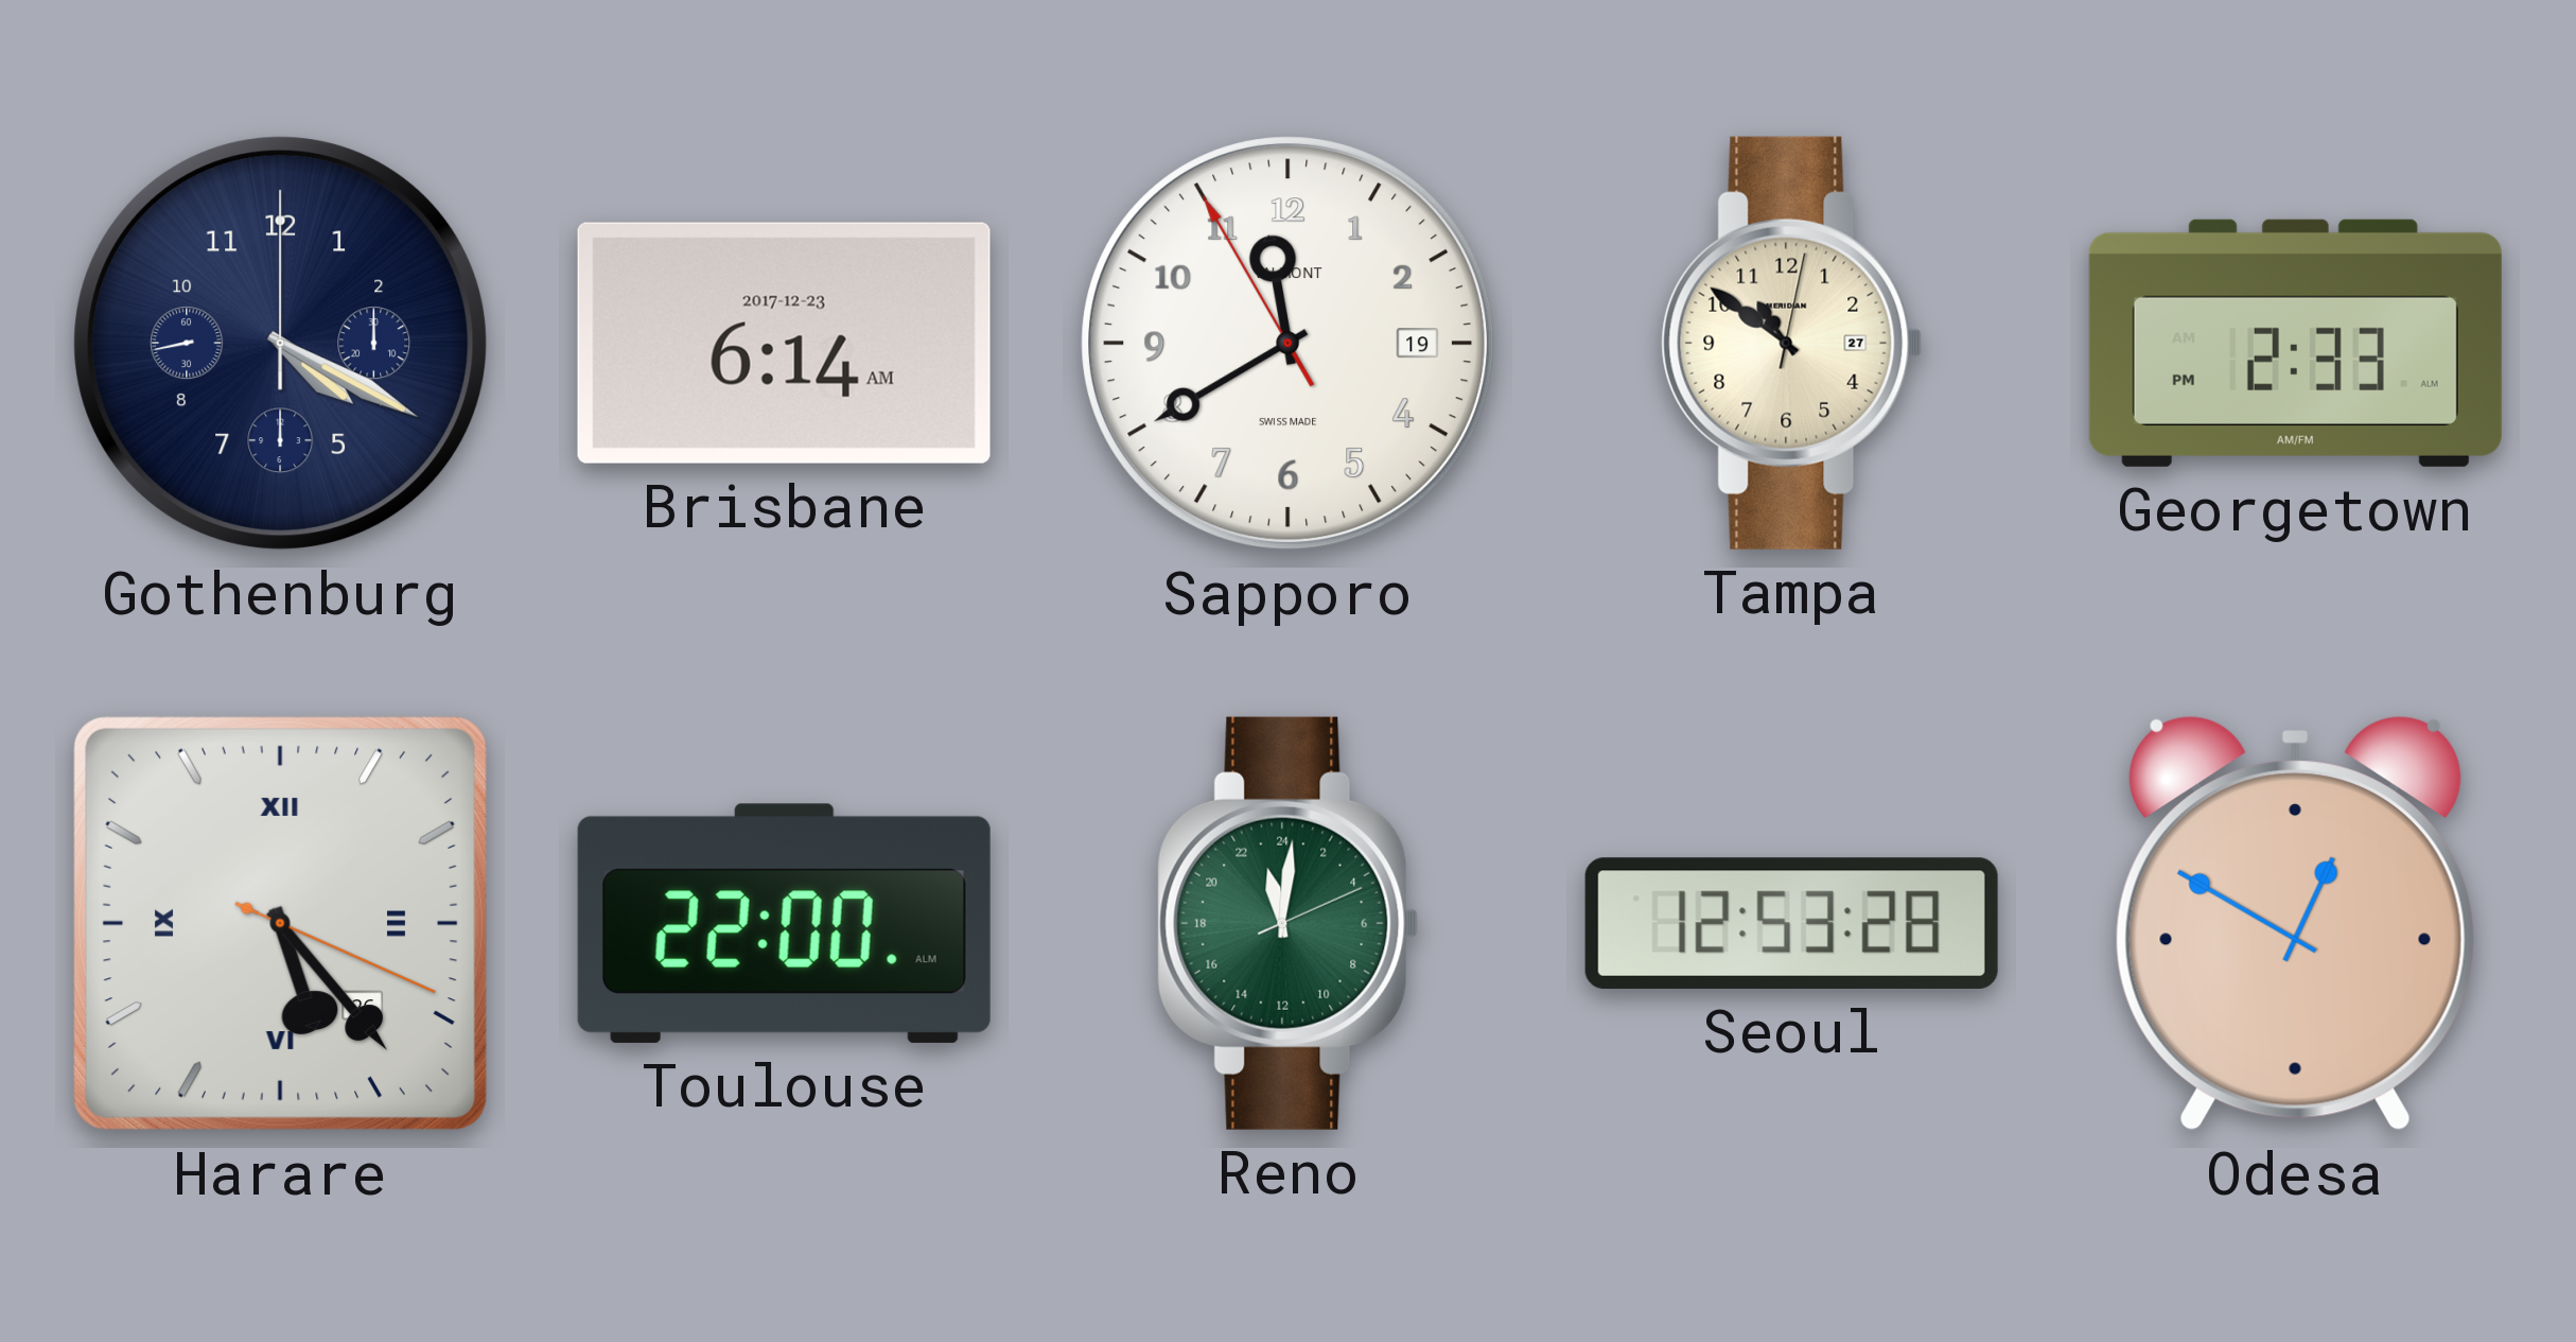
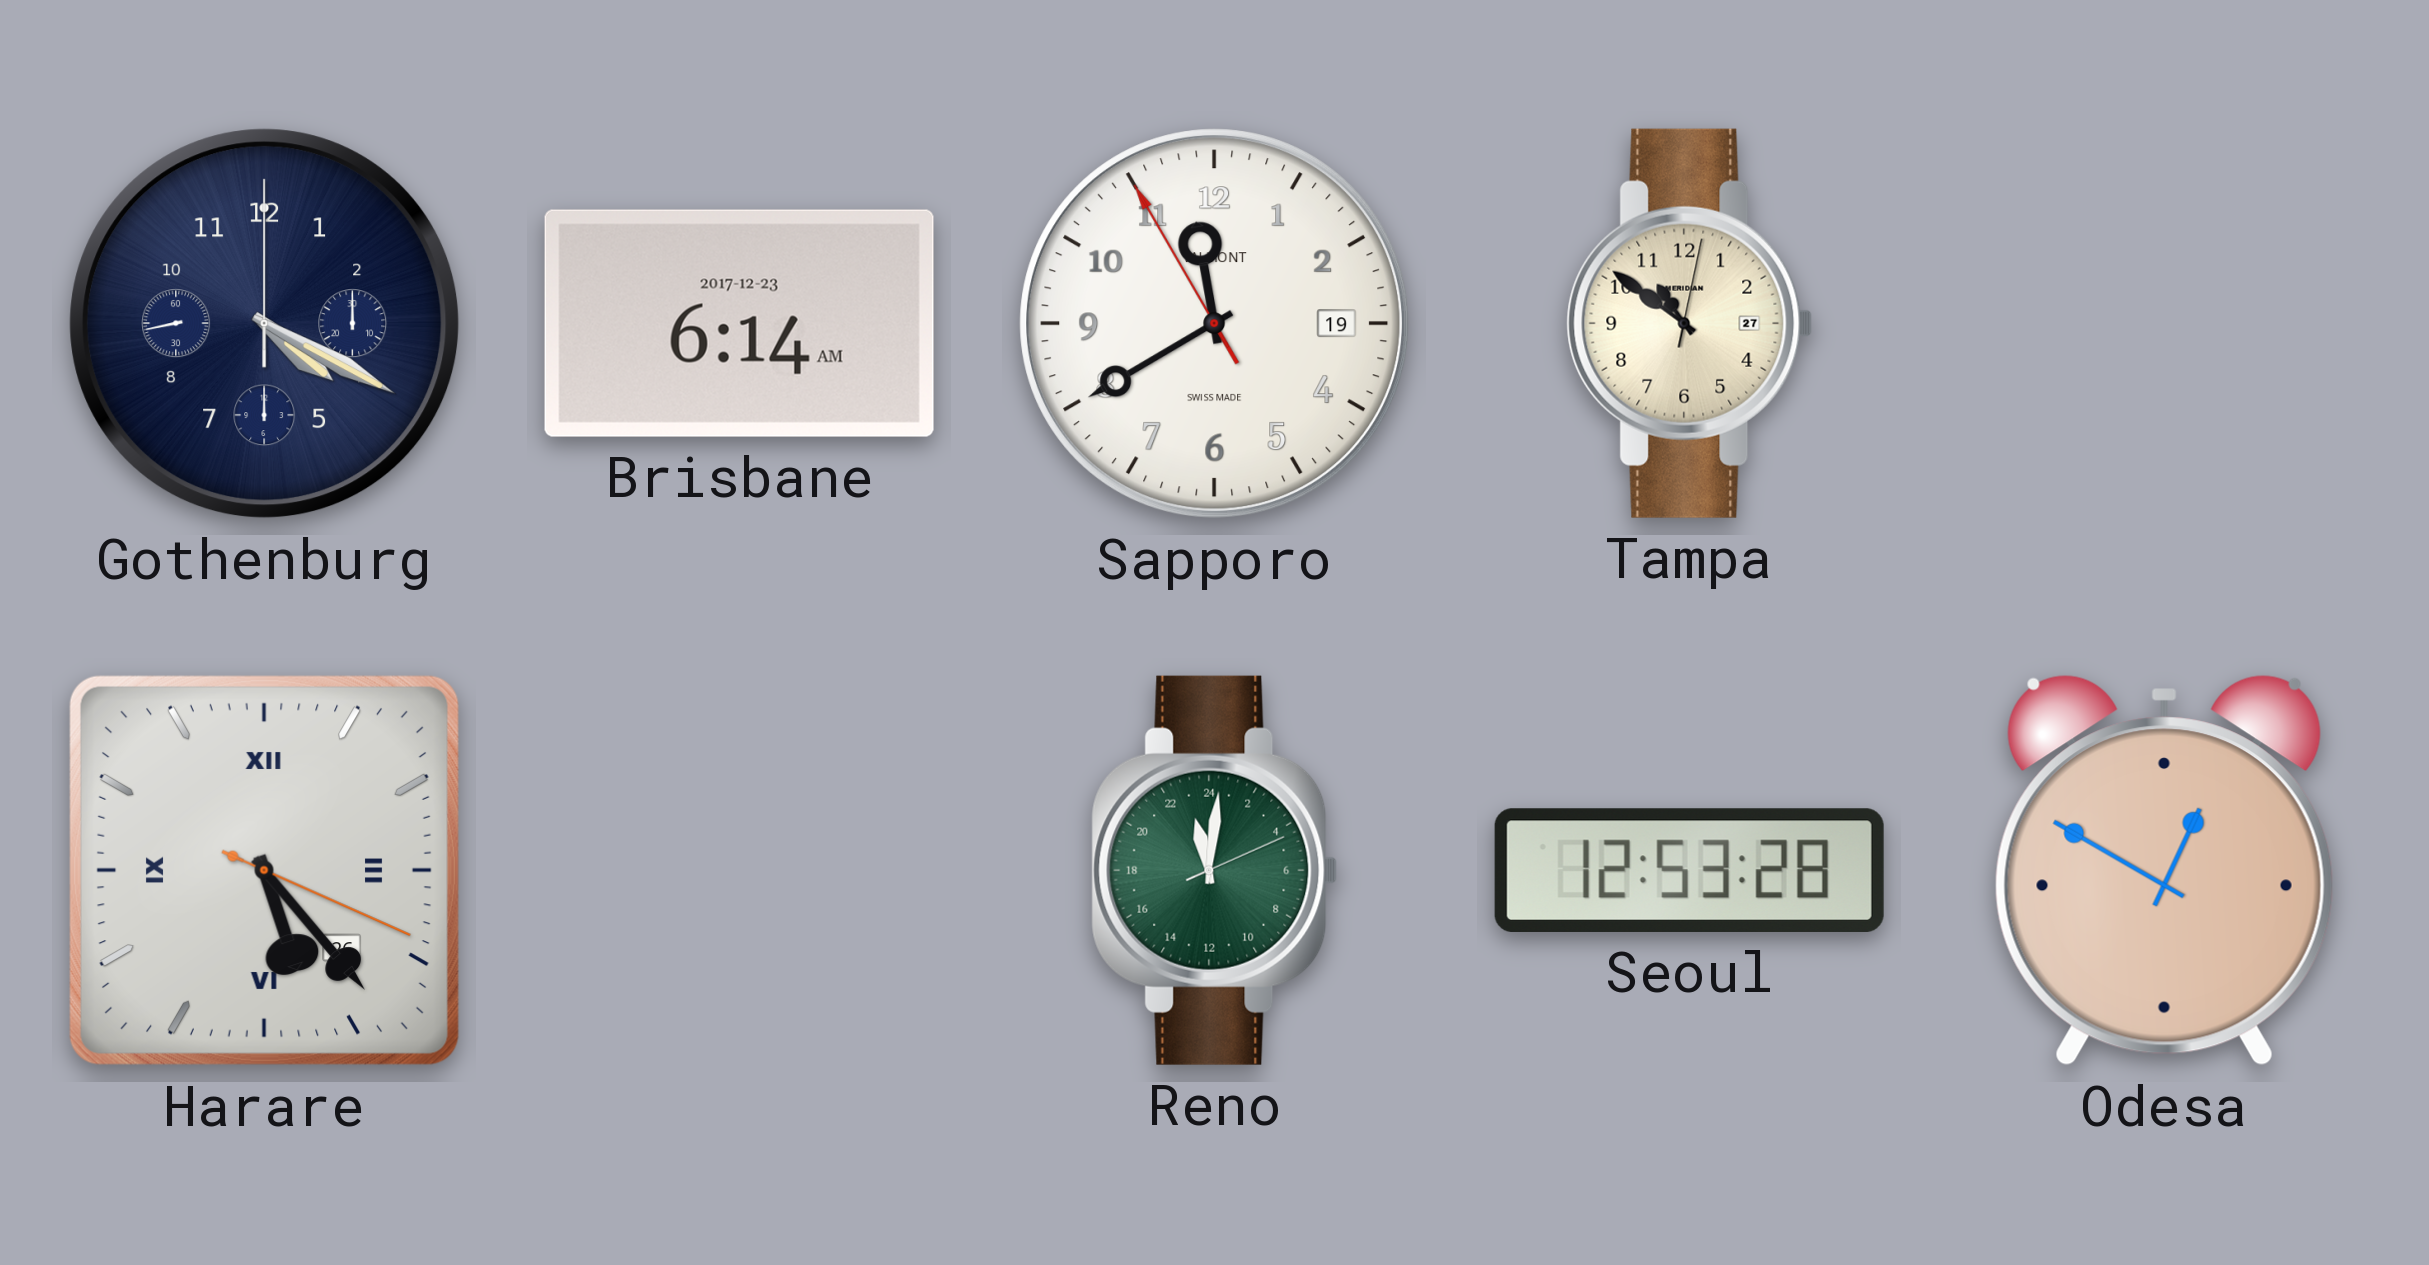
Georgetown: 2:33 -> none (2295, 343)
Toulouse: 22:00 -> none (784, 923)
